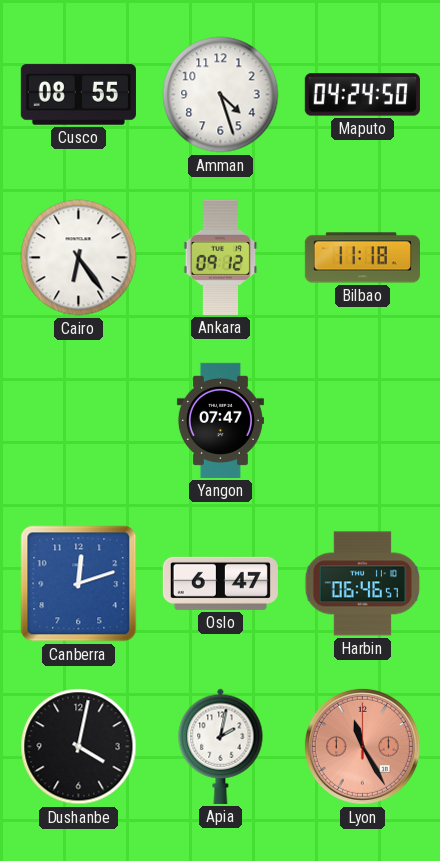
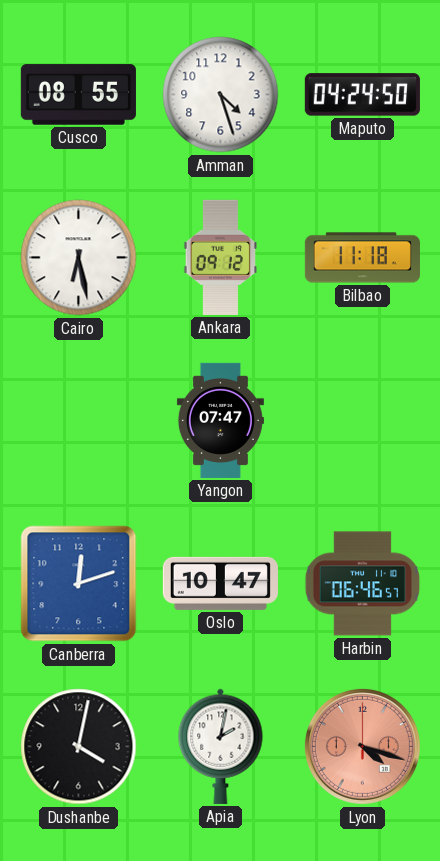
Cairo: 6:24 -> 6:28 (79, 258)
Oslo: 6:47 -> 10:47 (220, 583)
Lyon: 11:25 -> 4:18 (362, 746)
